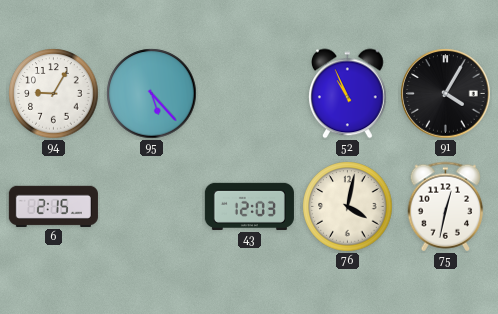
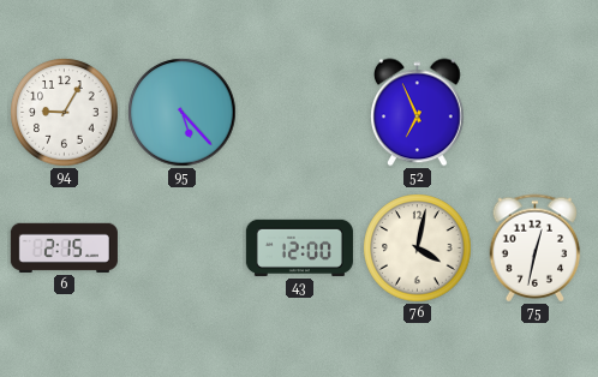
52: 10:56 -> 6:56 (418, 113)
91: 4:05 -> none (446, 94)
43: 12:03 -> 12:00 (299, 247)
